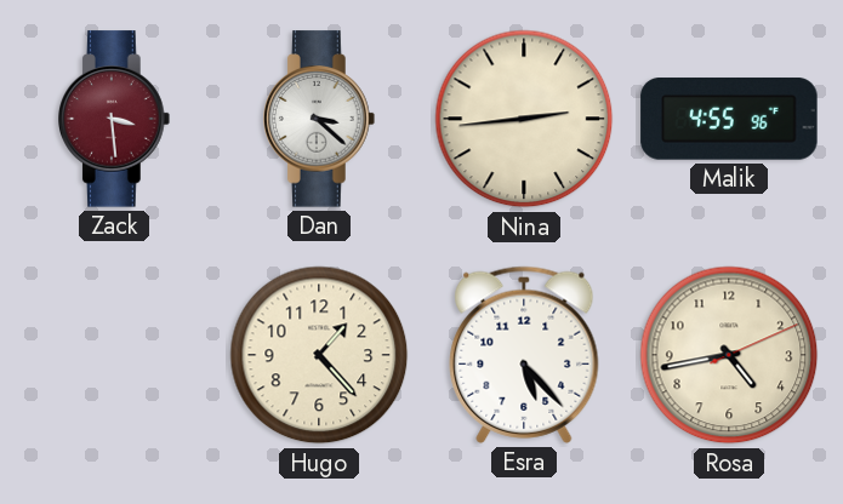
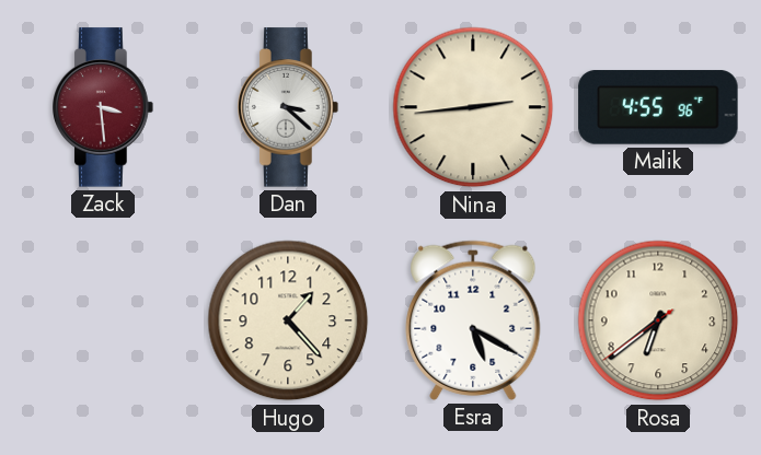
Esra: 5:23 -> 5:20 (473, 320)
Rosa: 4:43 -> 6:38 (658, 320)
